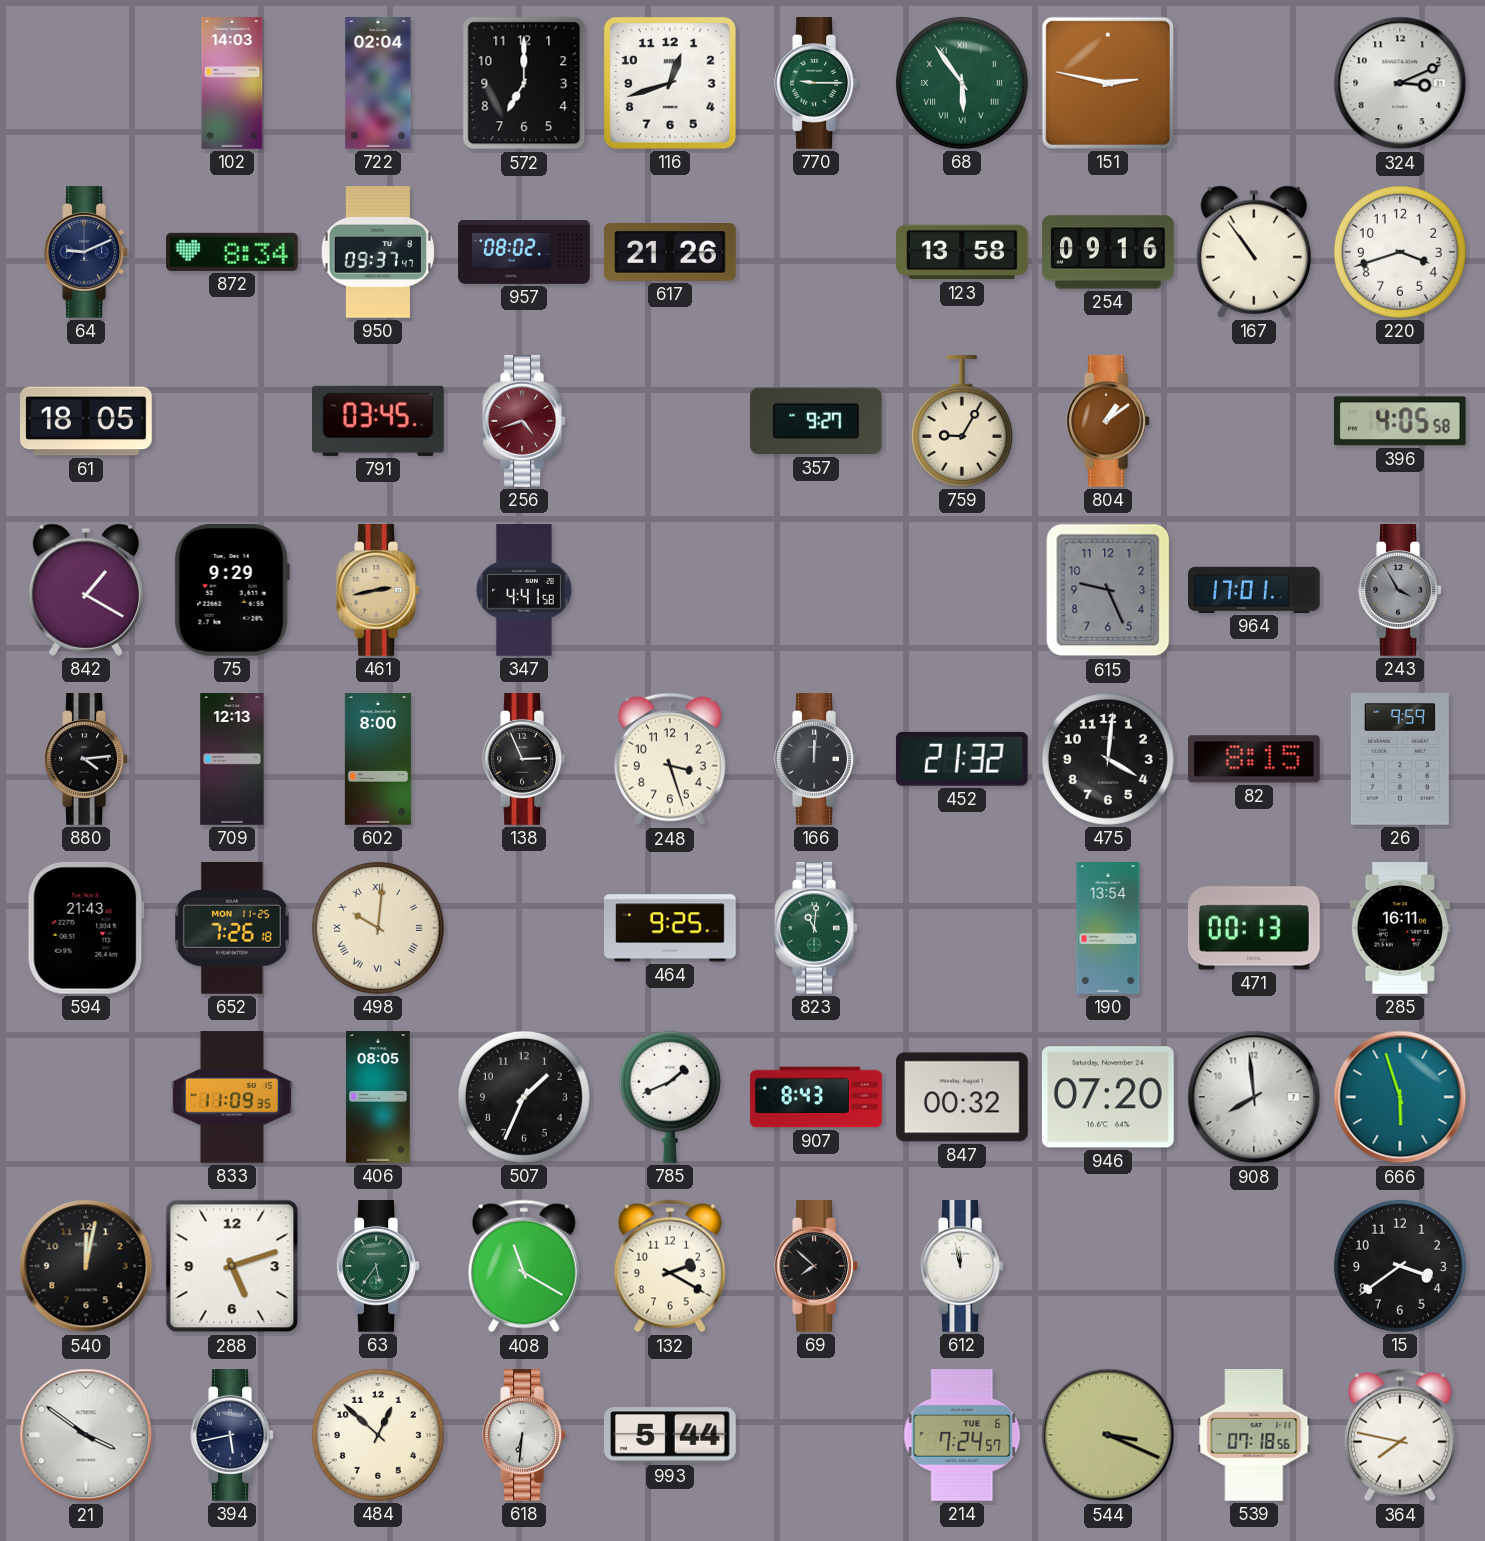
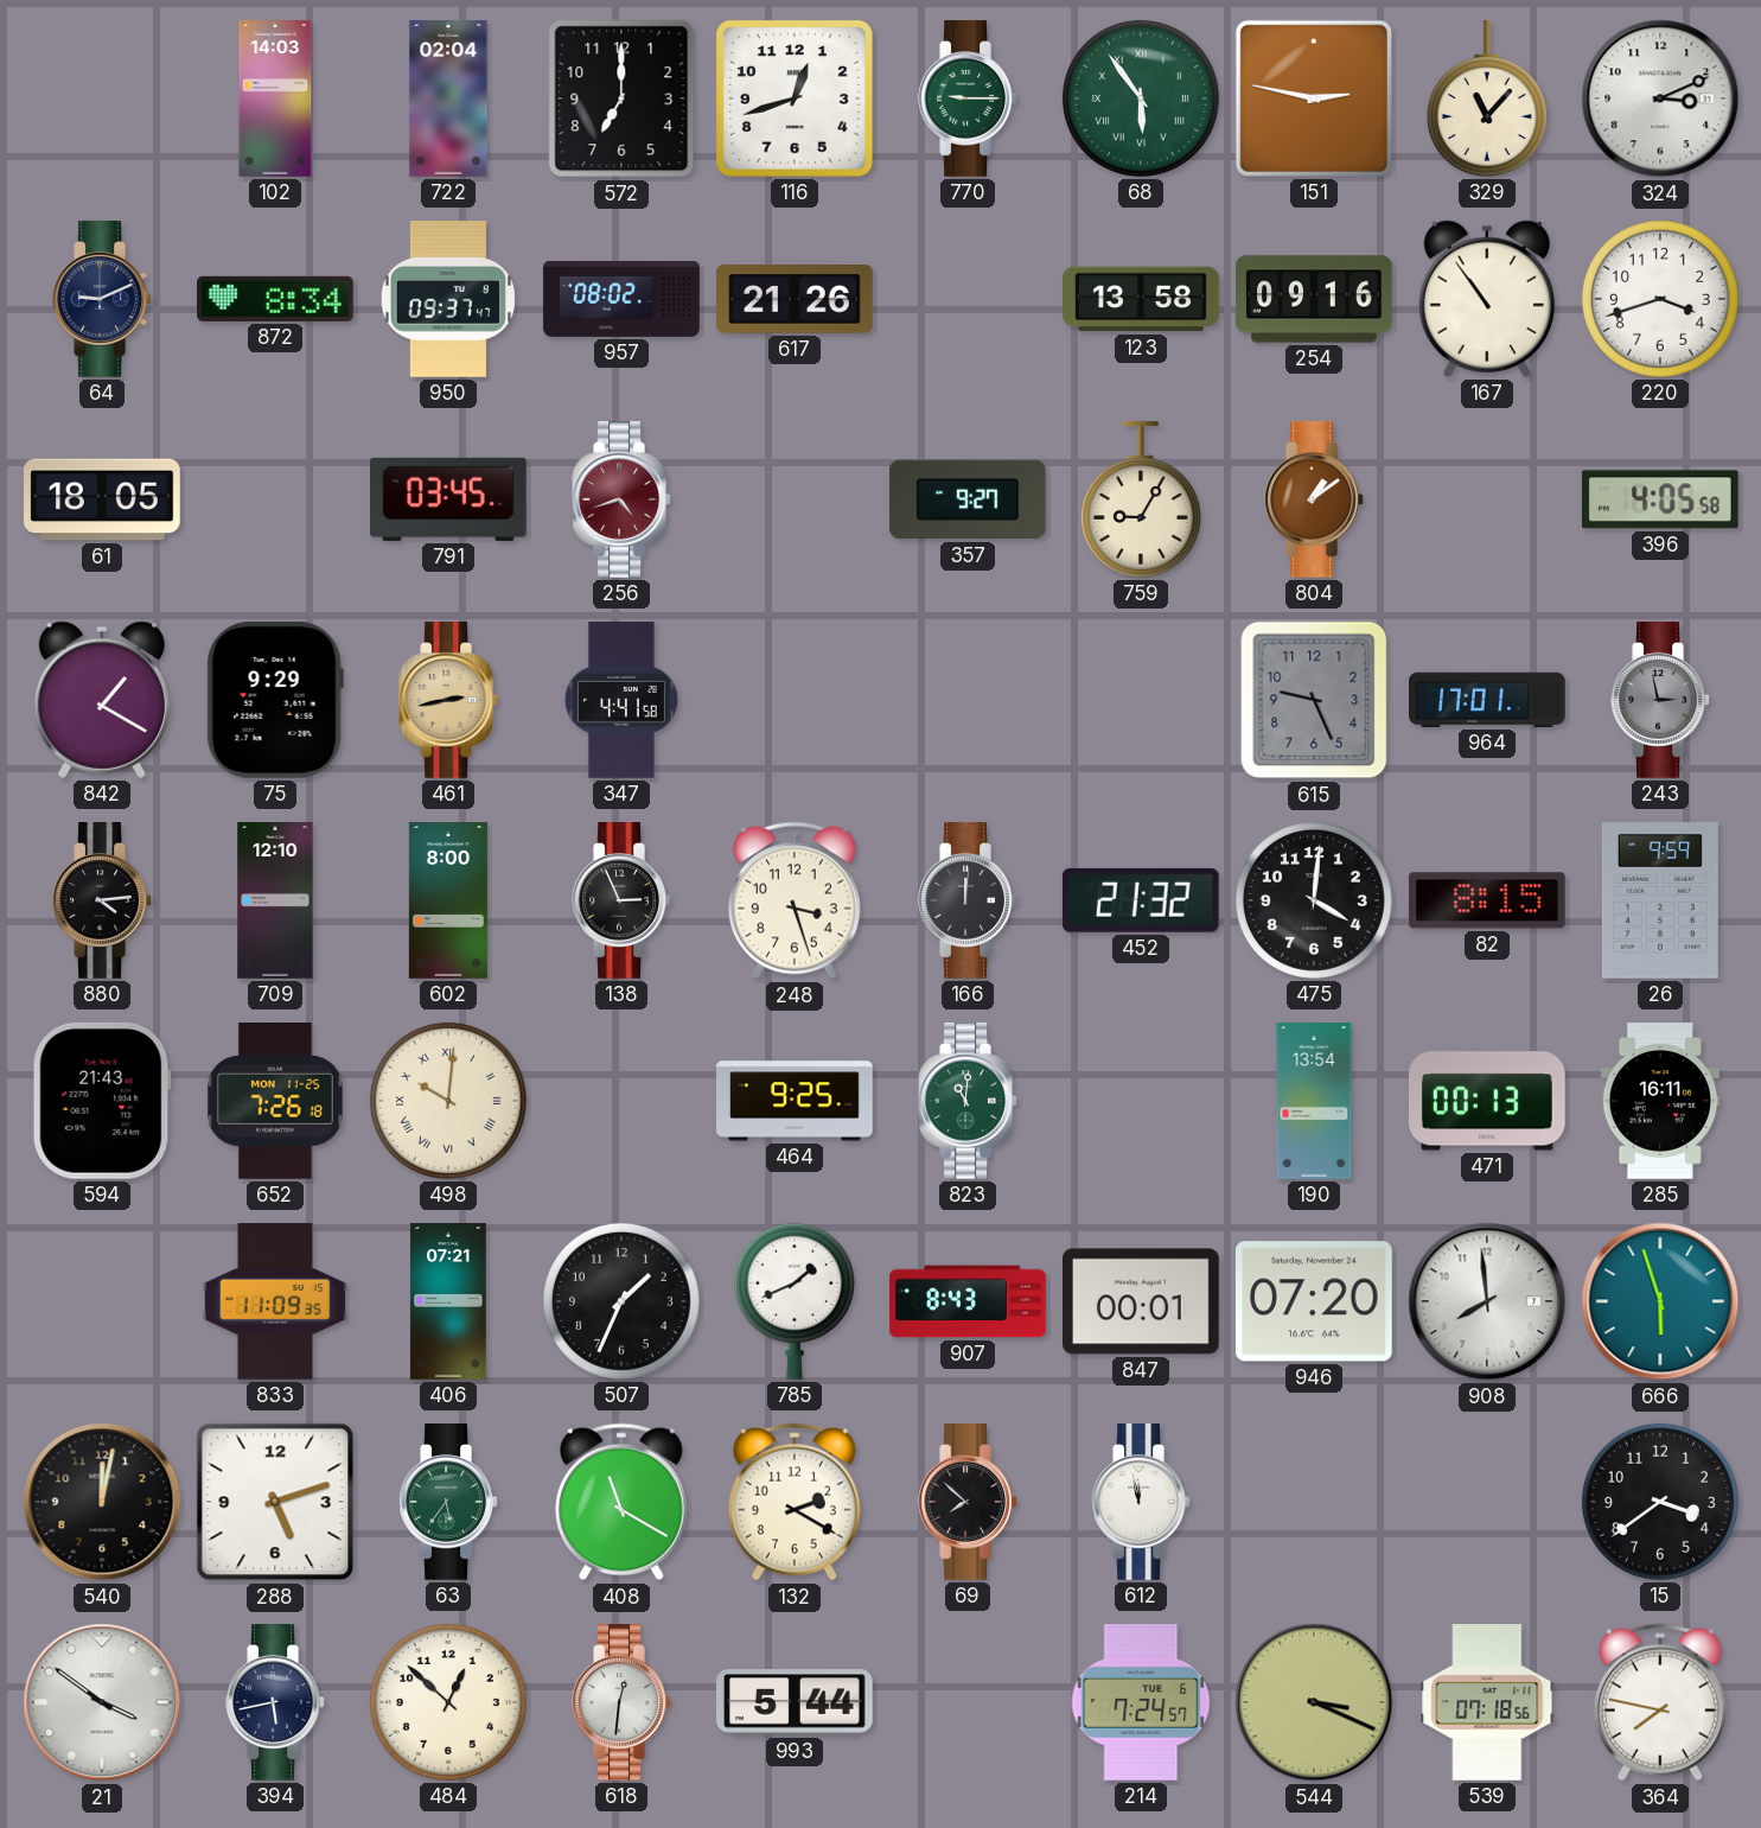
329: none -> 11:07 (1487, 100)
243: 3:55 -> 2:58 (1660, 700)
709: 12:13 -> 12:10 (275, 900)
406: 08:05 -> 07:21 (448, 1301)
847: 00:32 -> 00:01 (1142, 1301)
618: 6:31 -> 12:31 (621, 1702)
